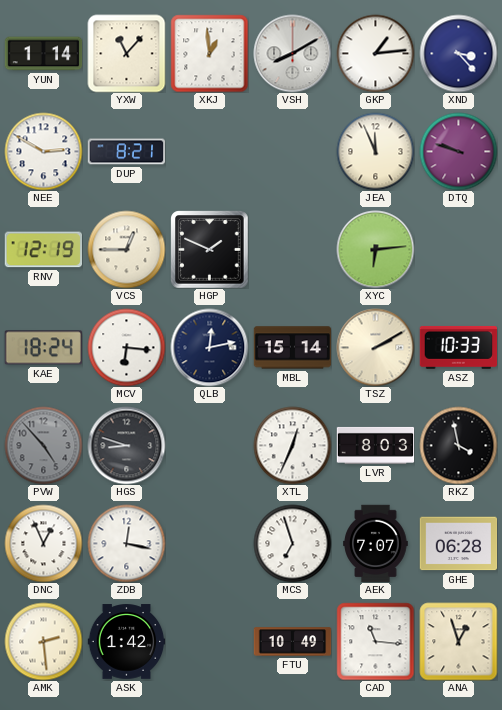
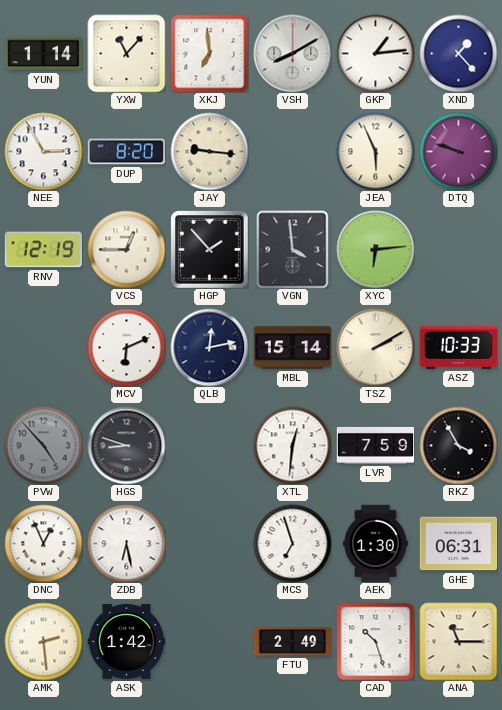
XKJ: 12:59 -> 6:59 (209, 53)
XND: 3:23 -> 1:23 (458, 53)
NEE: 2:50 -> 2:55 (43, 151)
DUP: 8:21 -> 8:20 (126, 152)
JAY: none -> 9:16 (209, 151)
JEA: 11:56 -> 5:56 (375, 151)
HGP: 1:49 -> 1:53 (209, 249)
VGN: none -> 3:59 (293, 249)
KAE: 18:24 -> none (43, 348)
MCV: 6:16 -> 6:11 (126, 347)
XTL: 12:34 -> 12:31 (292, 445)
LVR: 8:03 -> 7:59 (375, 445)
RKZ: 3:58 -> 3:55 (458, 445)
ZDB: 12:17 -> 6:28 (126, 543)
AEK: 7:07 -> 1:30 (376, 543)
GHE: 06:28 -> 06:31 (458, 544)
FTU: 10:49 -> 2:49 (292, 642)
CAD: 11:16 -> 10:27 (375, 641)
ANA: 12:57 -> 11:15 (458, 641)
